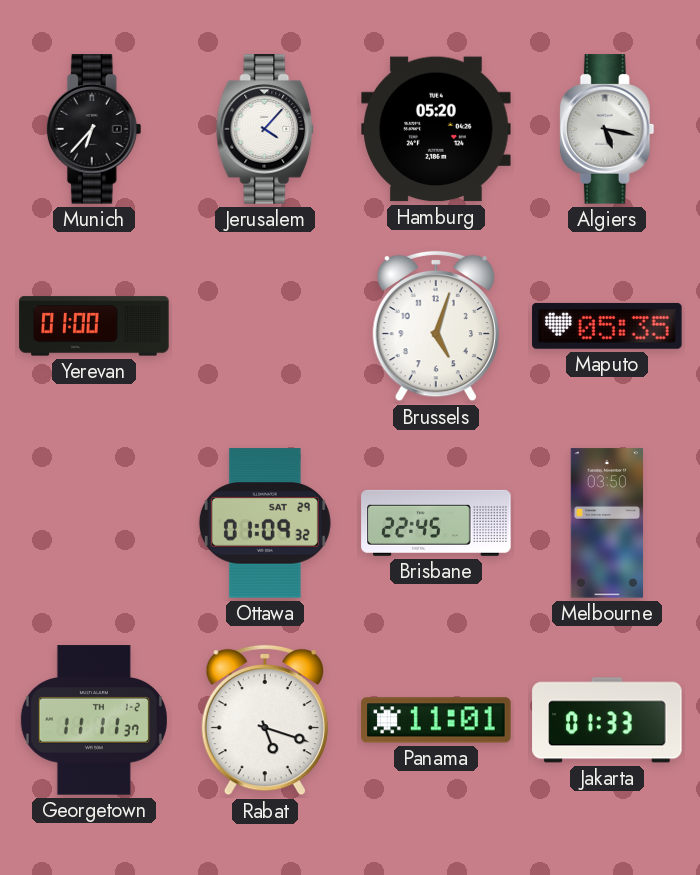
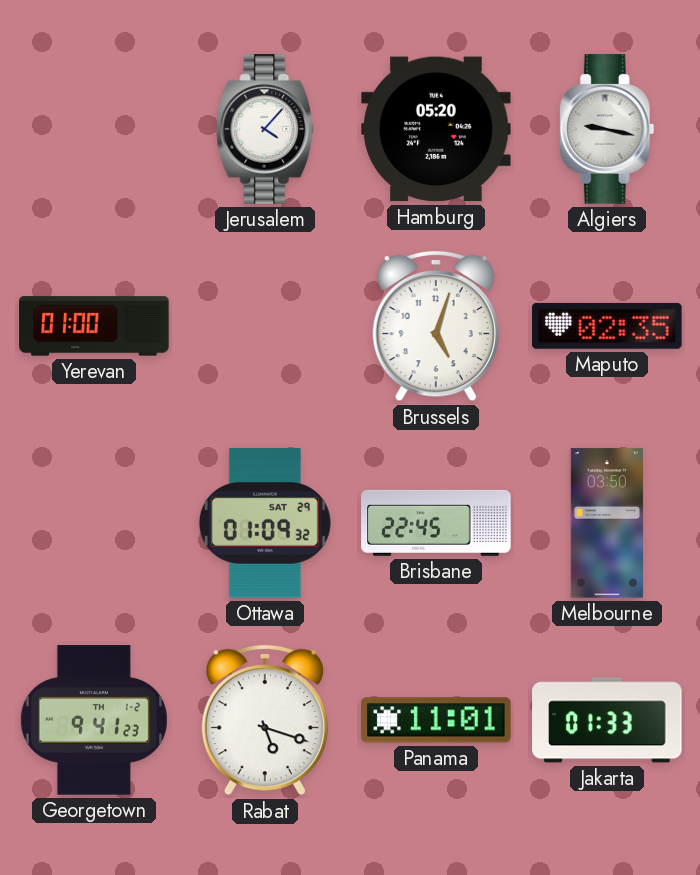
Munich: 6:37 -> none (94, 129)
Algiers: 5:17 -> 9:17 (607, 129)
Maputo: 05:35 -> 02:35 (607, 326)
Georgetown: 11:11 -> 9:41 (94, 720)
